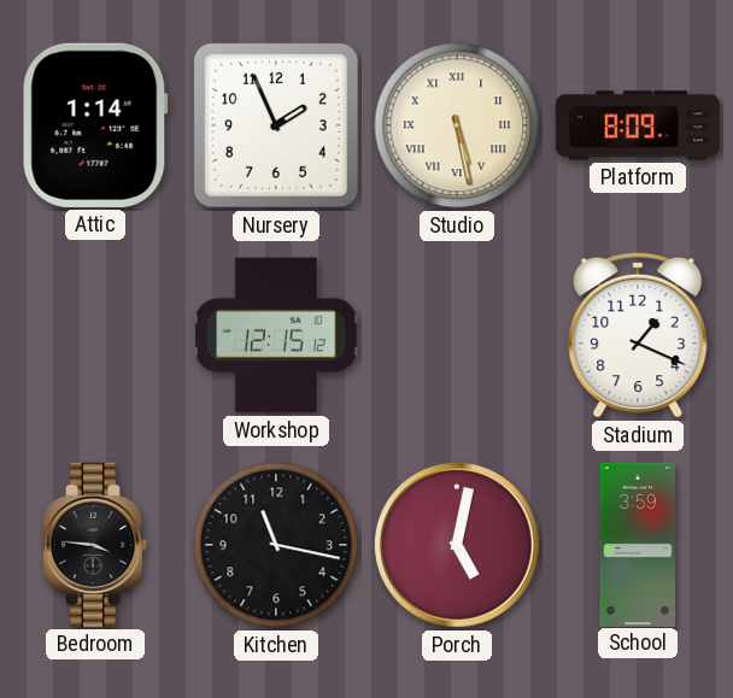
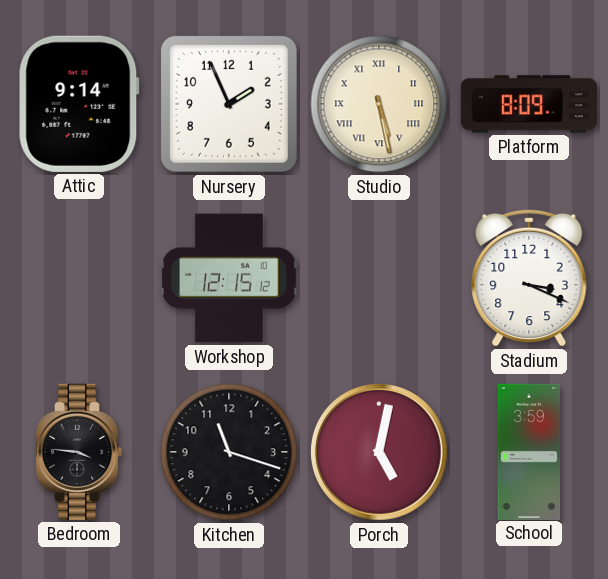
Attic: 1:14 -> 9:14 (79, 104)
Stadium: 1:19 -> 3:19 (529, 278)
Kitchen: 11:17 -> 11:18 (229, 452)
